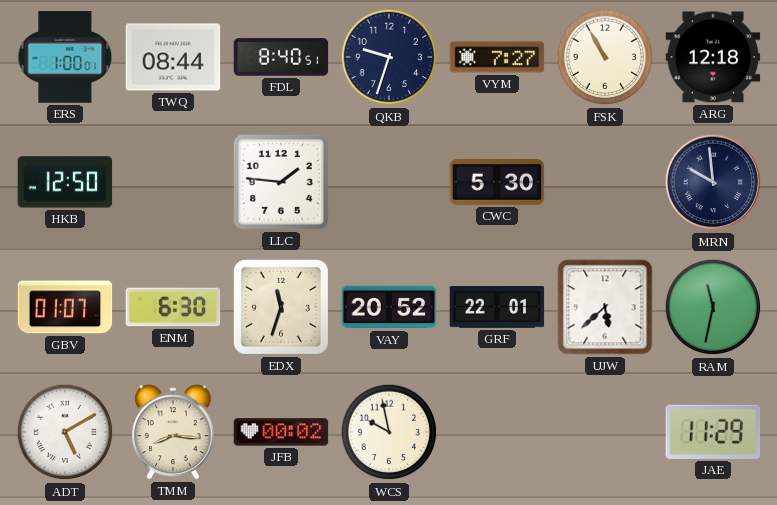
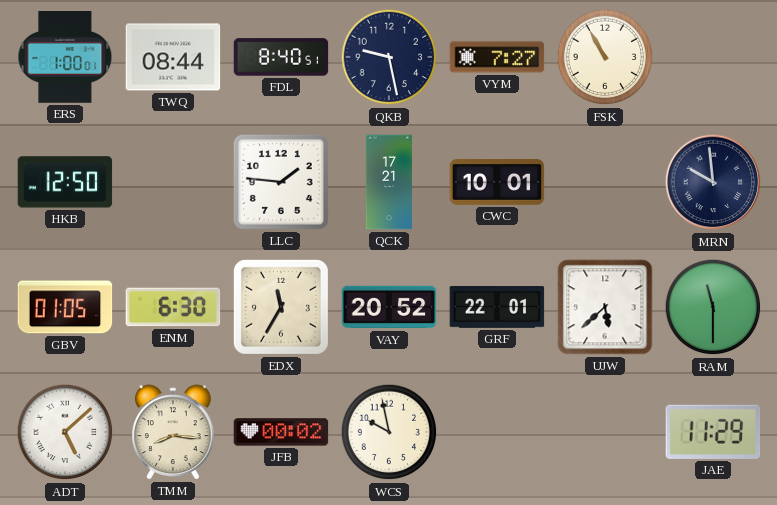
QKB: 9:33 -> 9:28 (389, 57)
ARG: 12:18 -> none (713, 57)
QCK: none -> 17:21 (388, 182)
CWC: 5:30 -> 10:01 (497, 182)
GBV: 01:07 -> 01:05 (65, 307)
EDX: 11:33 -> 11:35 (281, 307)
RAM: 11:32 -> 11:30 (713, 307)
ADT: 5:10 -> 5:08 (65, 432)
